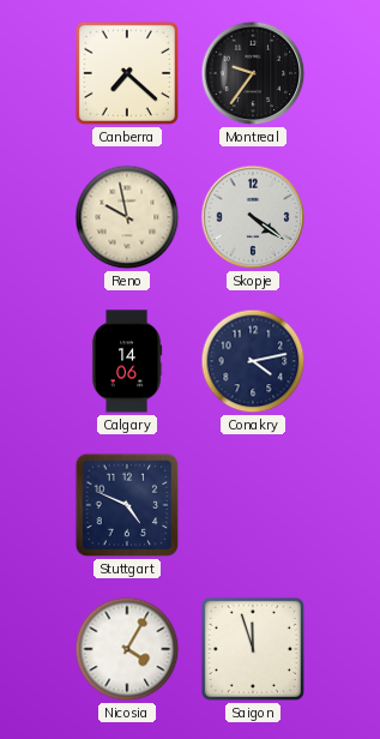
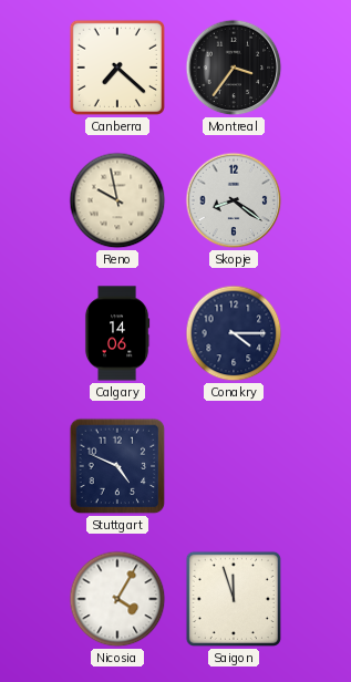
Montreal: 9:36 -> 3:36 (234, 68)
Skopje: 4:21 -> 8:21 (234, 200)
Conakry: 4:13 -> 4:15 (234, 333)
